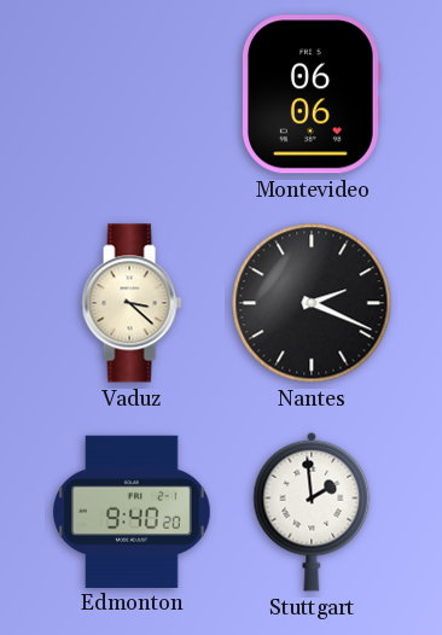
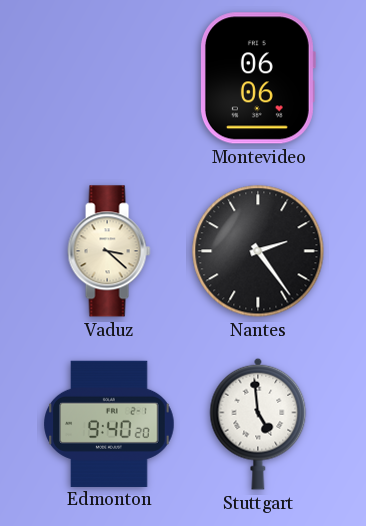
Nantes: 2:19 -> 2:24 (258, 251)
Stuttgart: 1:59 -> 4:59 (258, 424)
